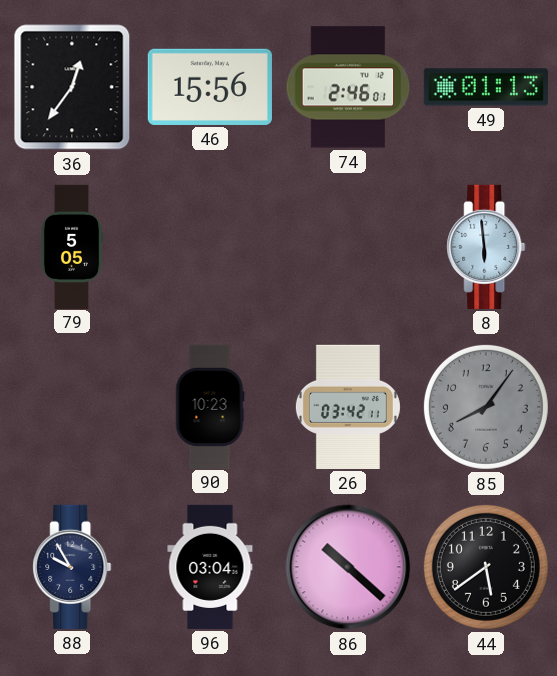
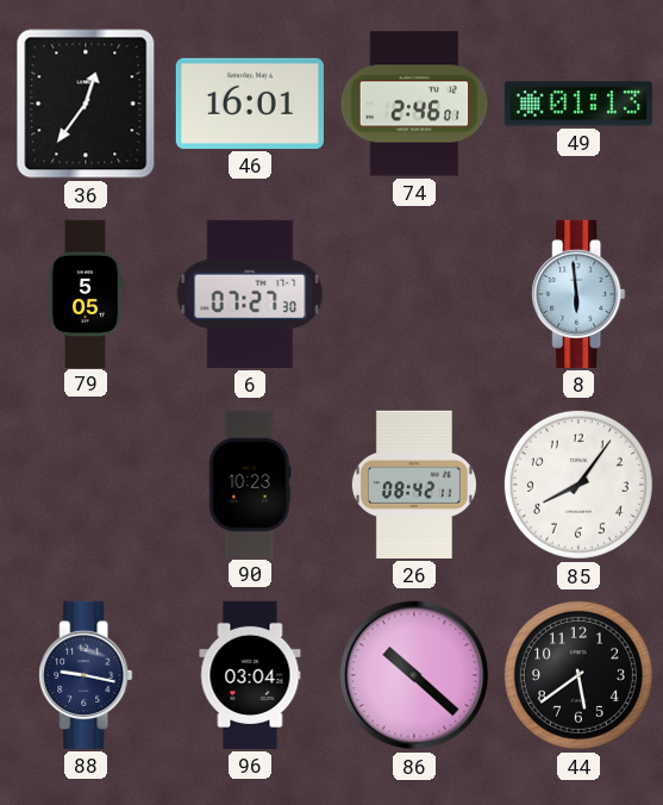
46: 15:56 -> 16:01 (250, 104)
6: none -> 07:27 (250, 294)
26: 03:42 -> 08:42 (414, 485)
85 dial: grey -> white (578, 485)
88: 9:55 -> 9:17 (86, 675)
